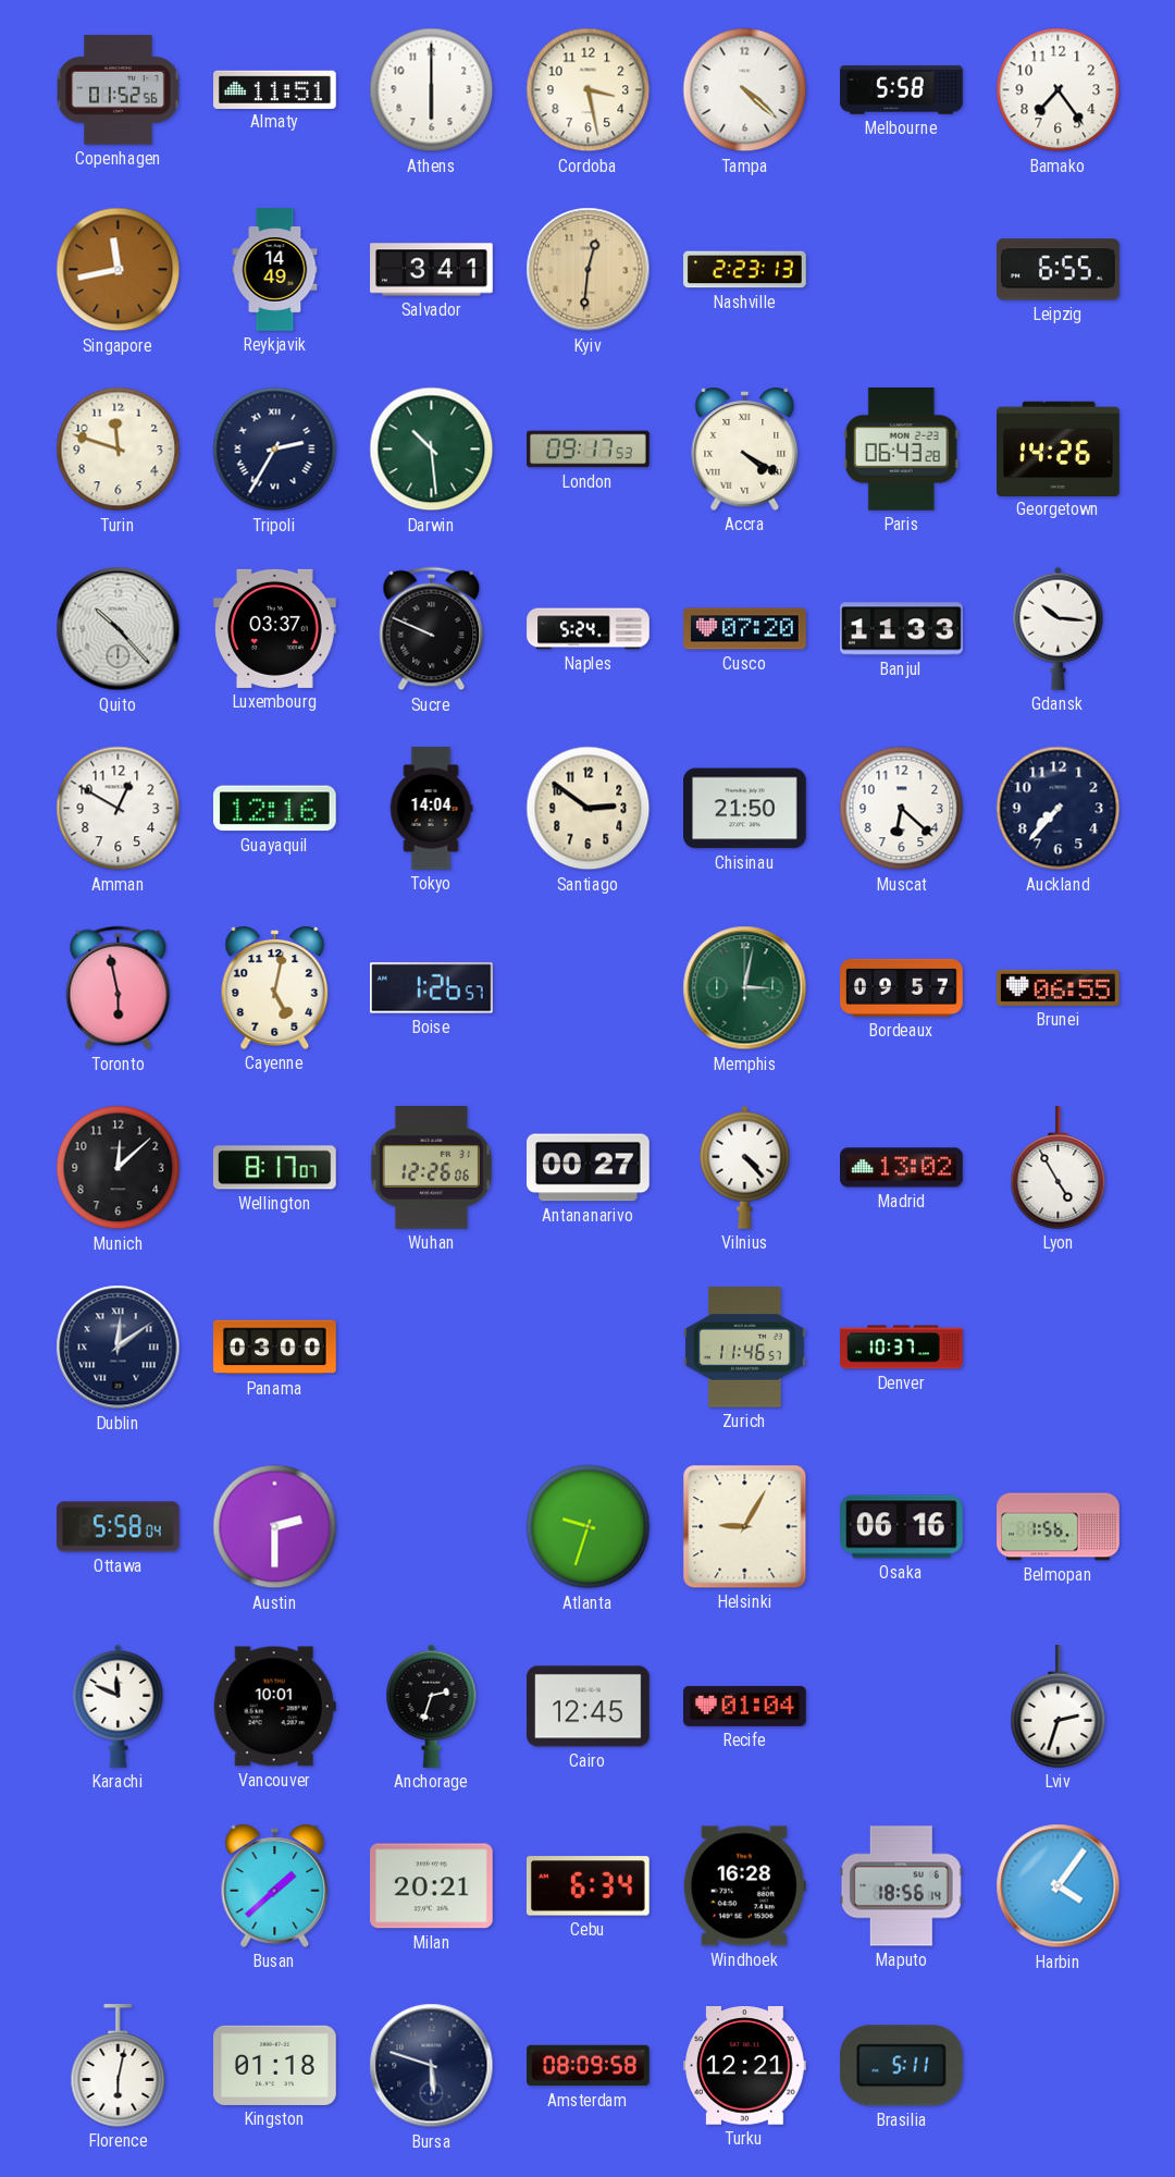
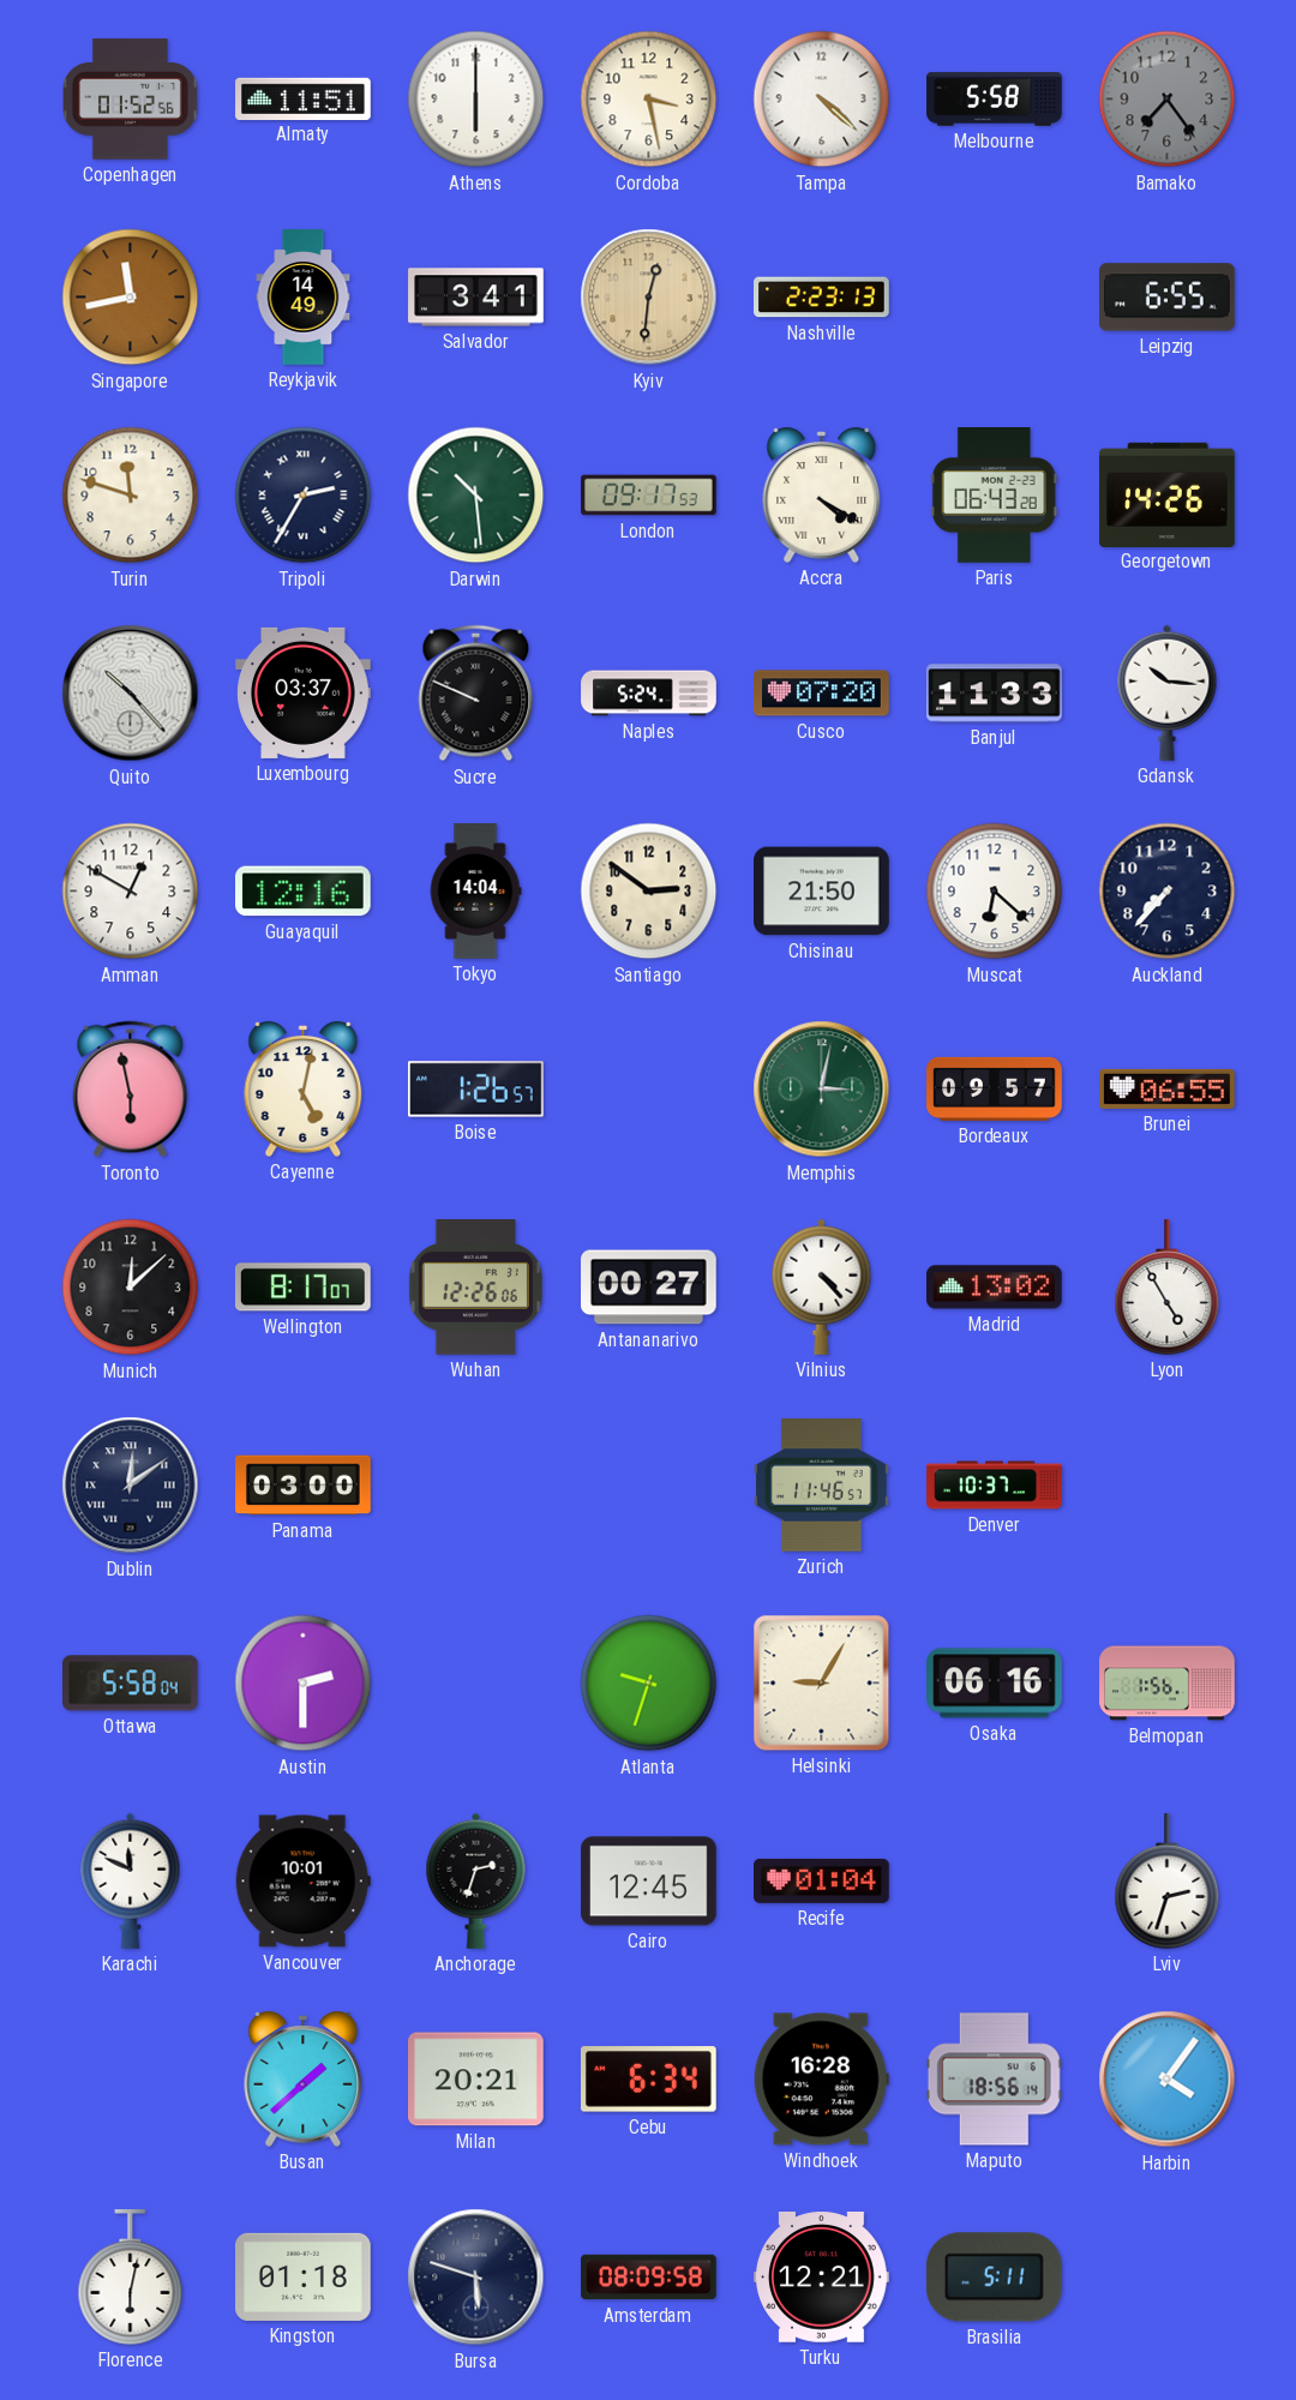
Bamako dial: white -> grey (1168, 100)
